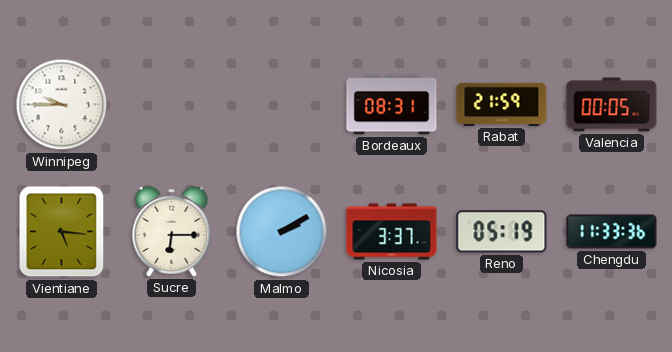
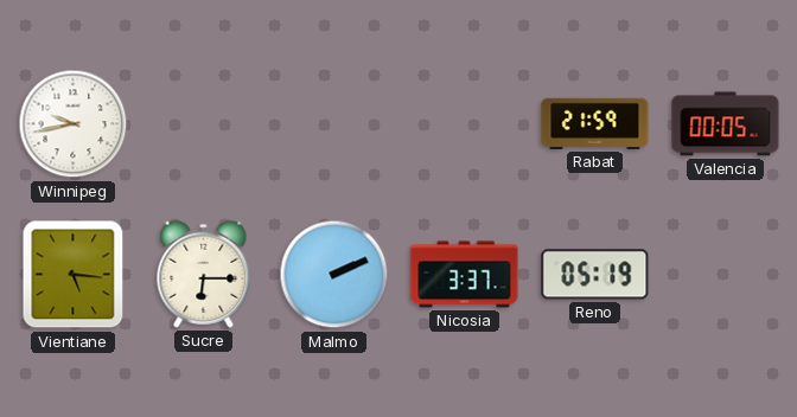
Winnipeg: 9:45 -> 9:43 (74, 124)
Bordeaux: 08:31 -> none (392, 105)
Malmo: 2:10 -> 2:11 (334, 275)
Chengdu: 11:33 -> none (612, 232)
